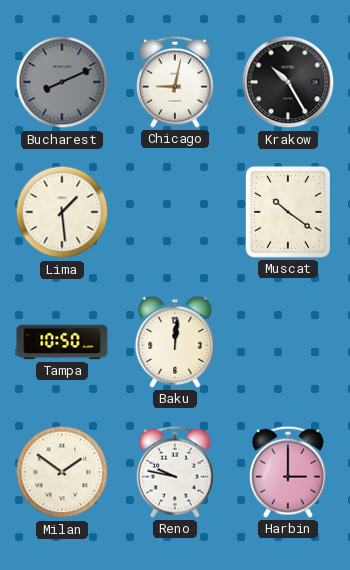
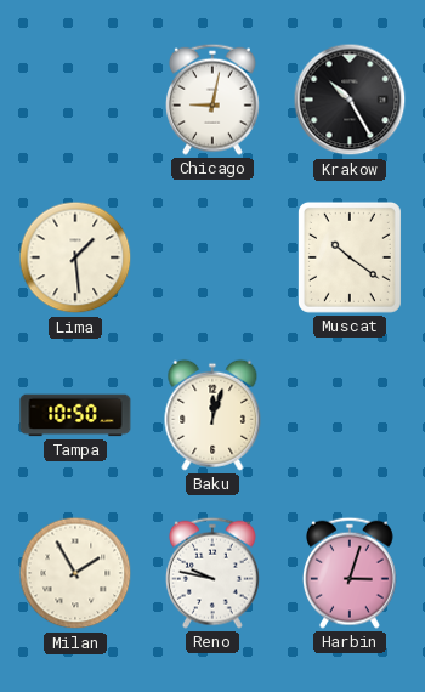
Bucharest: 8:11 -> none (62, 82)
Baku: 12:01 -> 12:03 (212, 415)
Milan: 1:51 -> 1:55 (75, 573)
Harbin: 3:00 -> 3:03 (350, 573)
